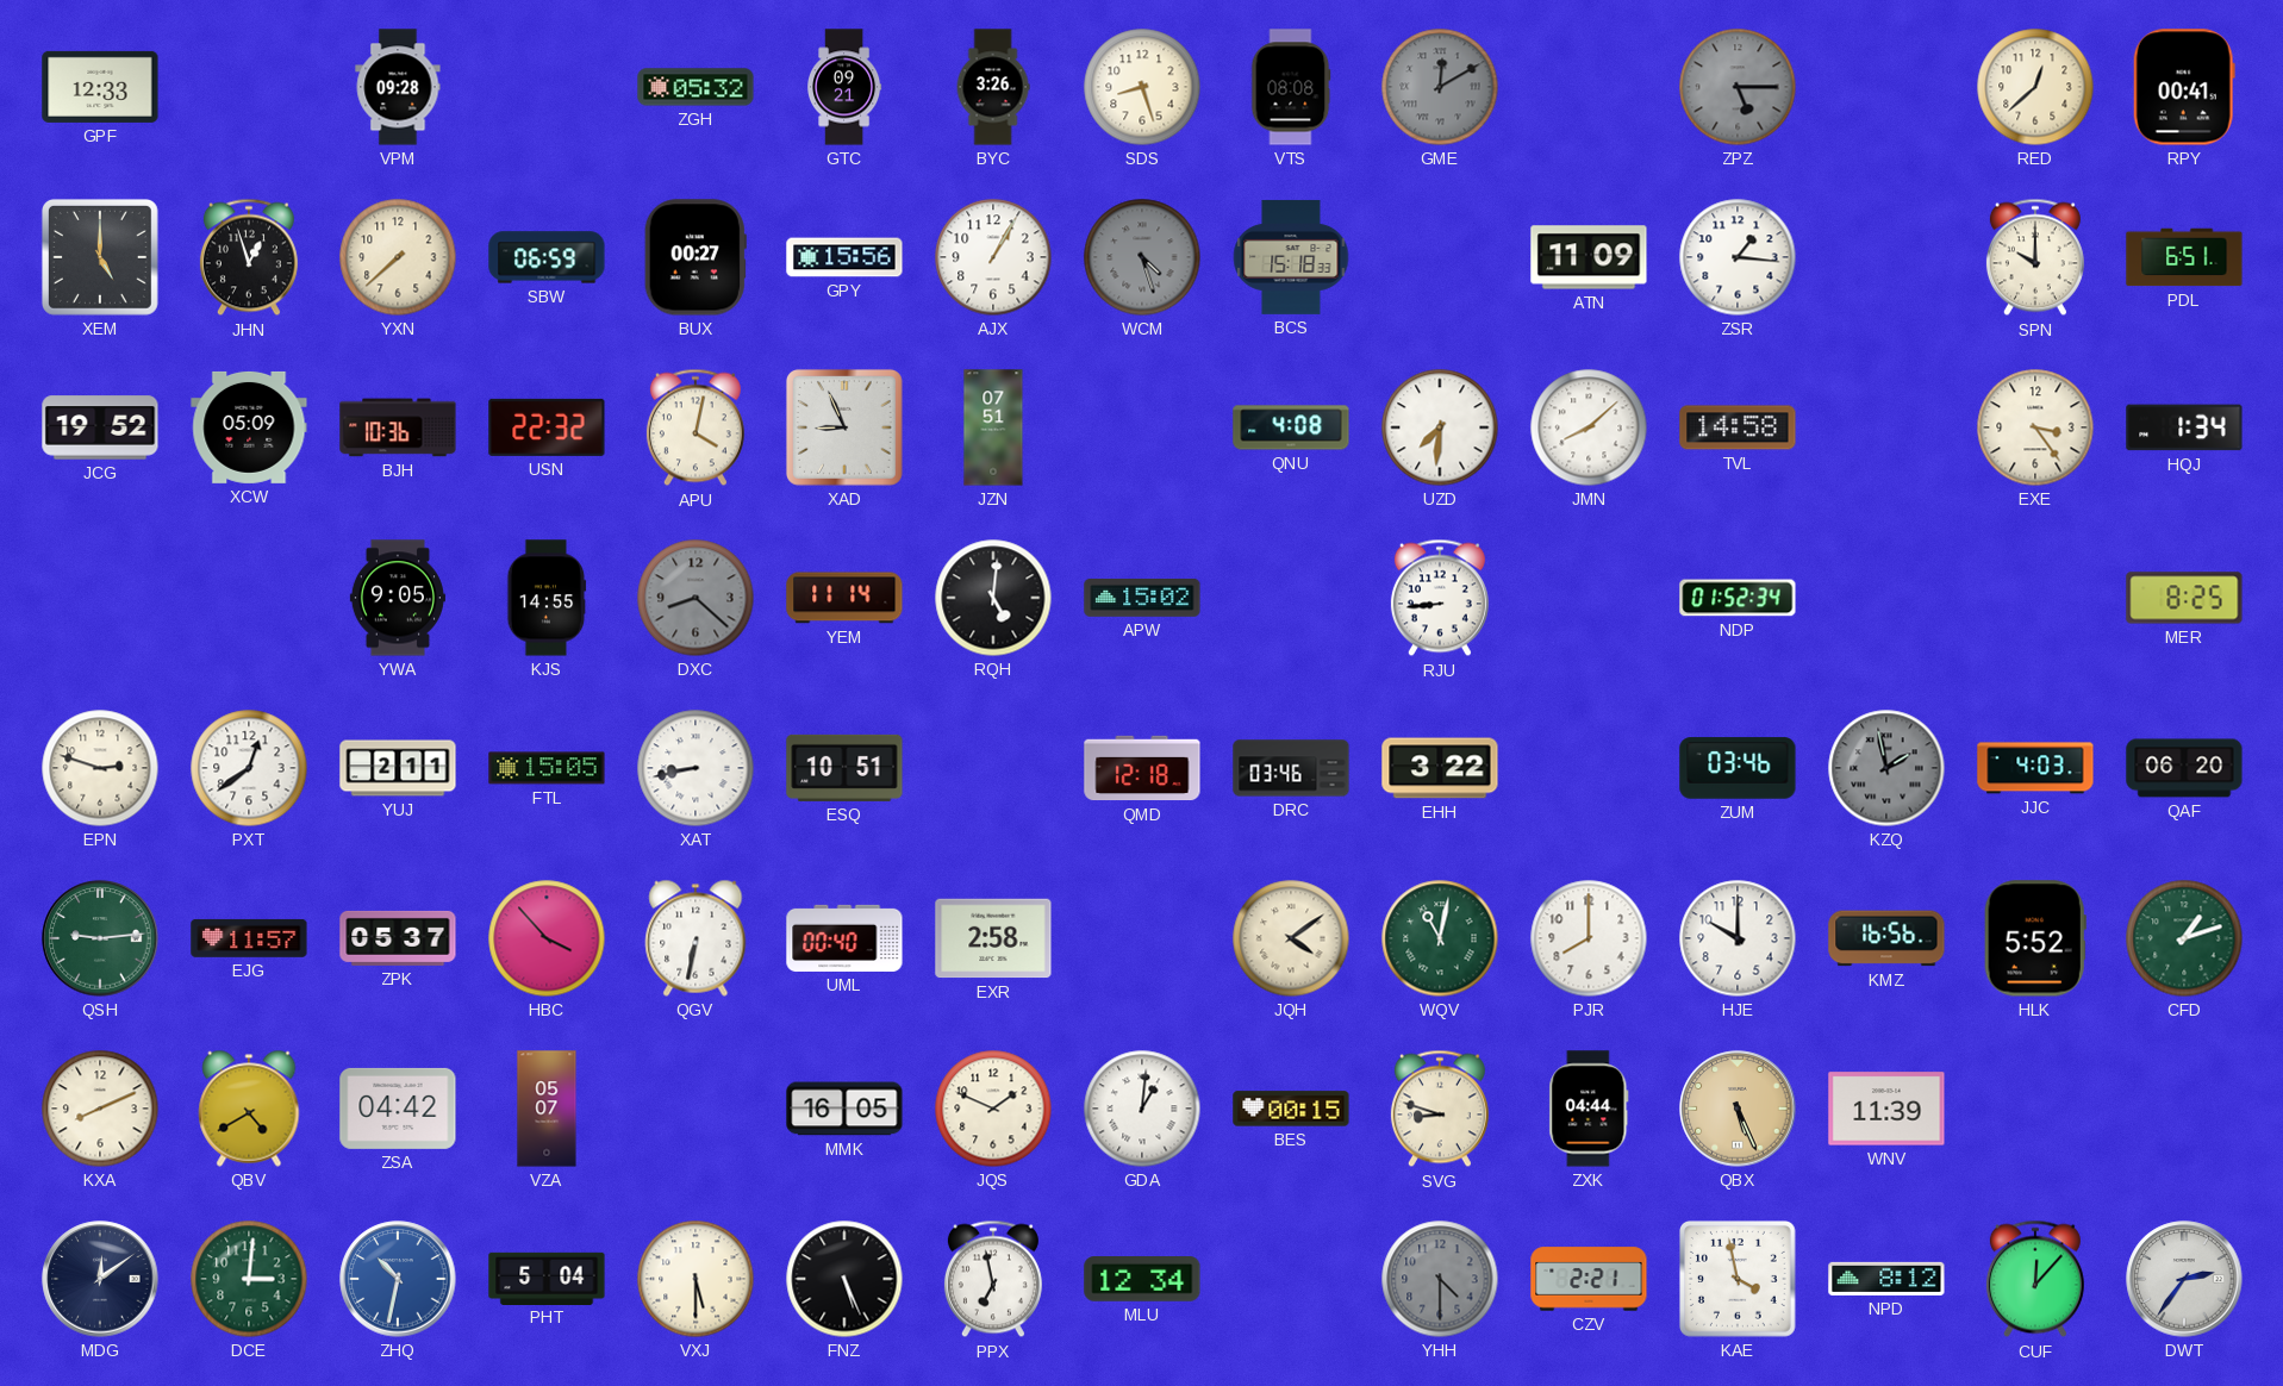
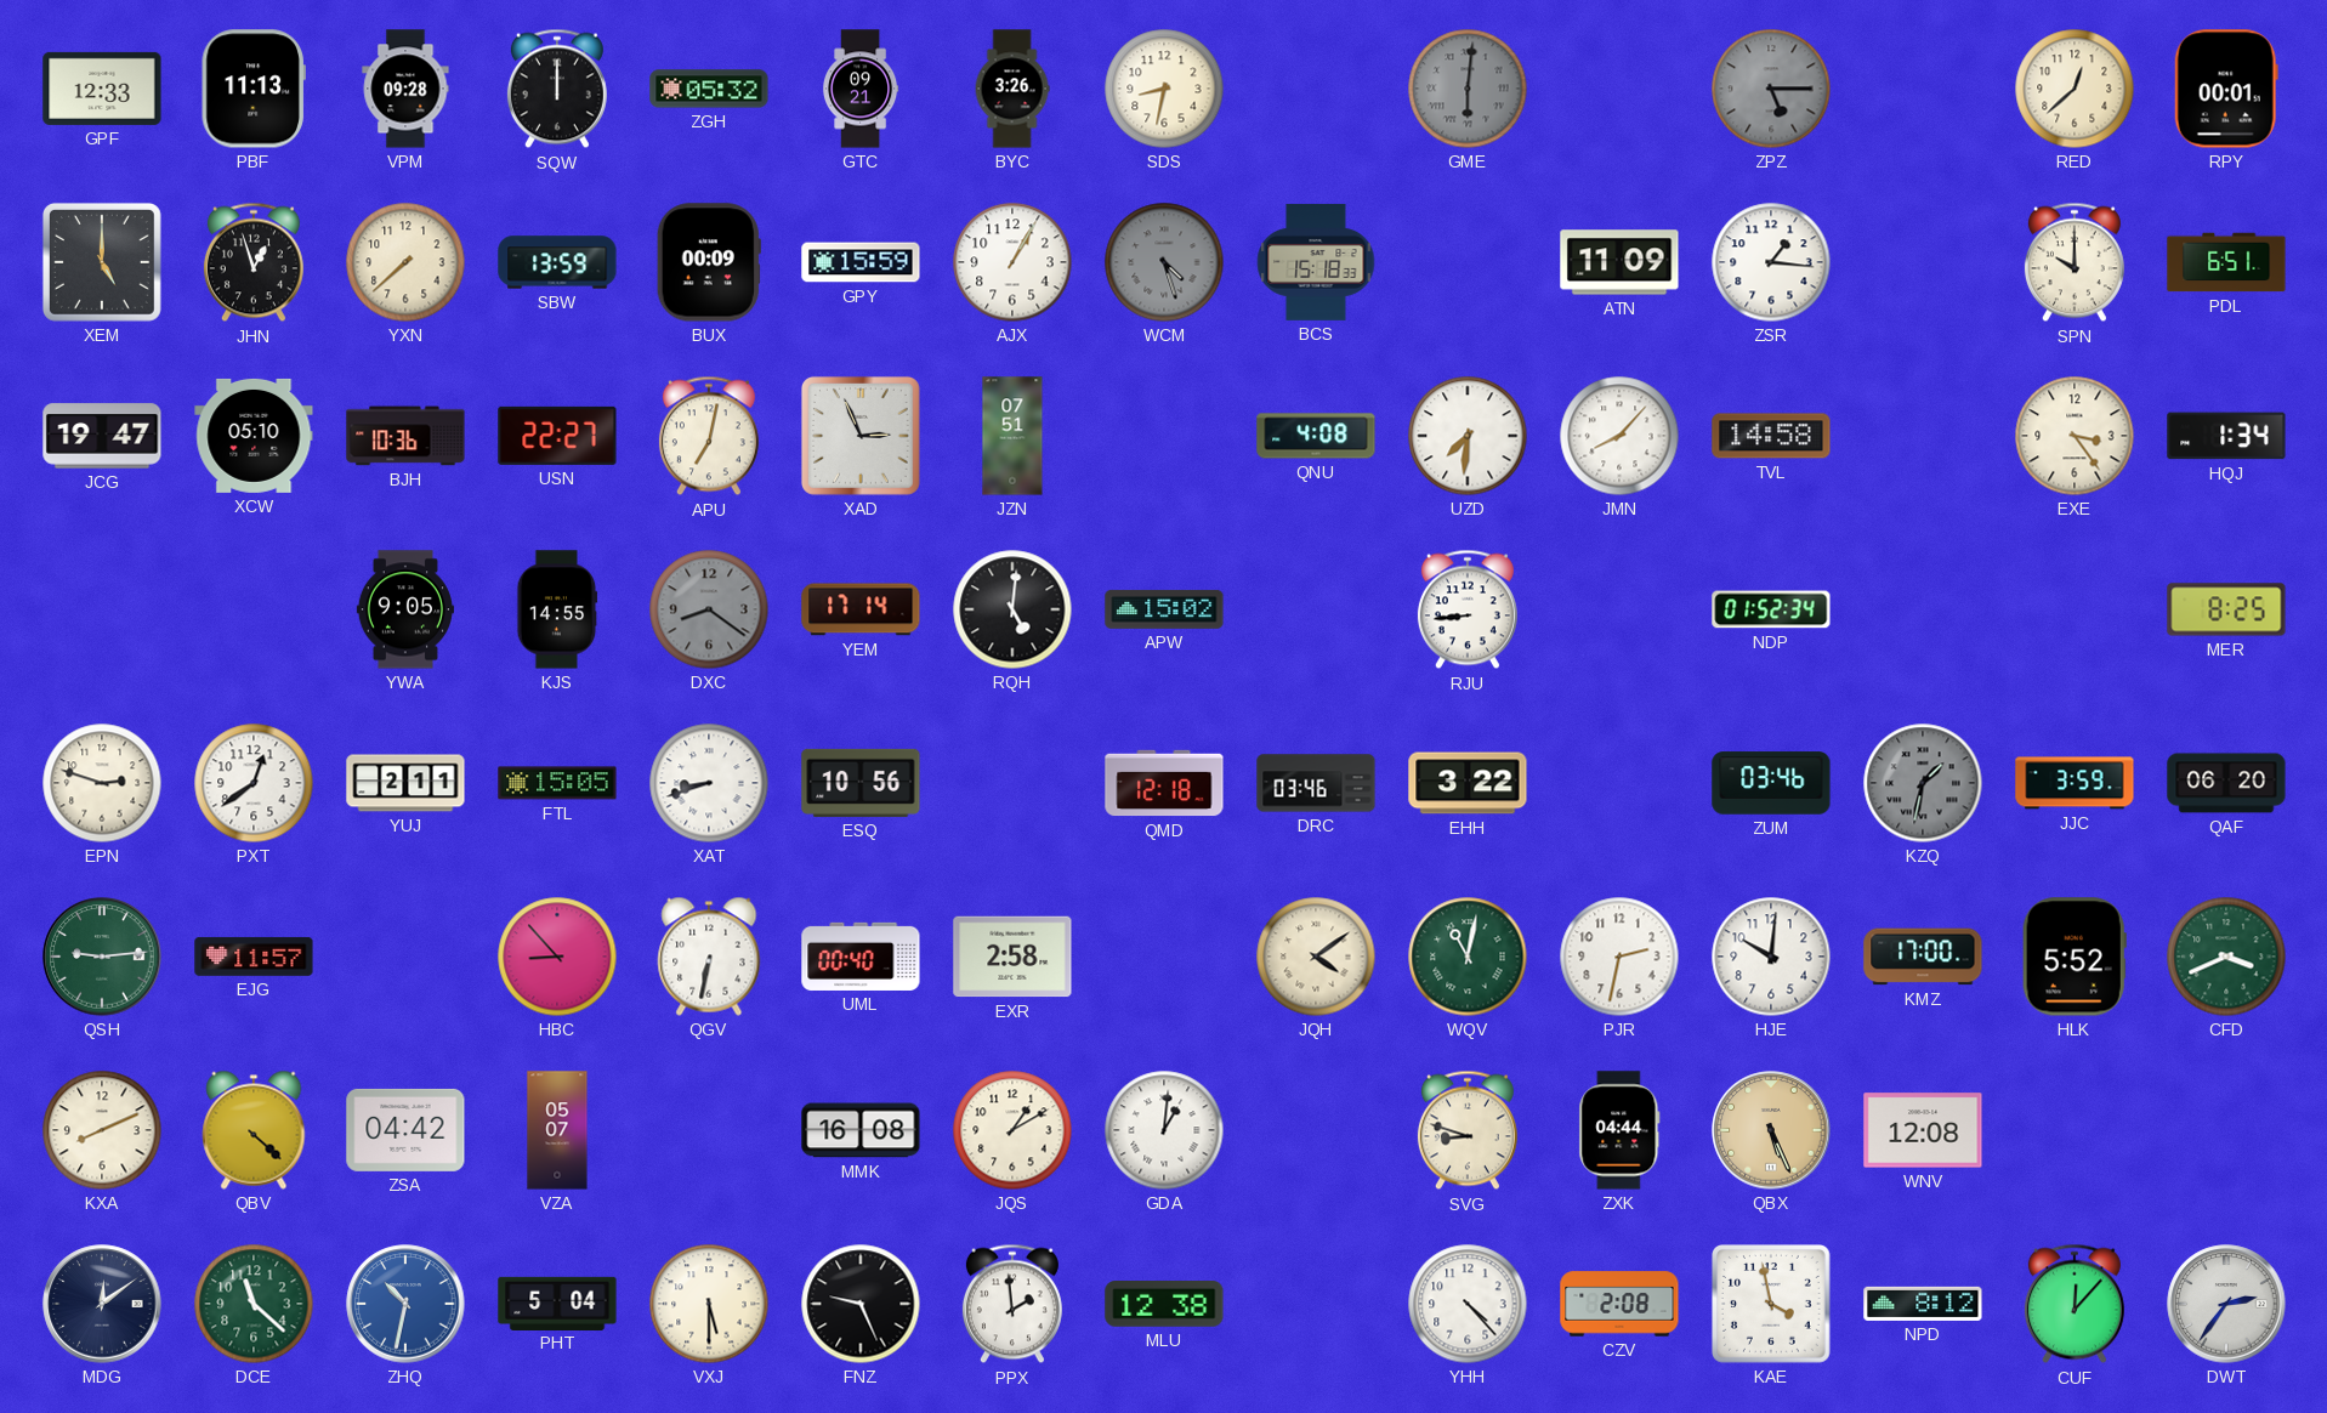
PBF: none -> 11:13 (254, 89)
SQW: none -> 12:00 (557, 89)
SDS: 8:27 -> 8:32 (1164, 89)
VTS: 08:08 -> none (1291, 87)
GME: 12:10 -> 6:01 (1468, 89)
RPY: 00:41 -> 00:01 (2226, 89)
SBW: 06:59 -> 13:59 (557, 262)
BUX: 00:27 -> 00:09 (709, 262)
GPY: 15:56 -> 15:59 (861, 262)
JCG: 19:52 -> 19:47 (102, 436)
XCW: 05:09 -> 05:10 (254, 436)
USN: 22:32 -> 22:27 (557, 436)
APU: 4:02 -> 7:02 (709, 436)
XAD: 8:56 -> 2:56 (861, 436)
JMN: 8:08 -> 8:07 (1619, 436)
DXC: 8:22 -> 8:21 (709, 609)
YEM: 11:14 -> 17:14 (861, 609)
XAT: 8:43 -> 8:42 (709, 783)
ESQ: 10:51 -> 10:56 (861, 783)
KZQ: 1:58 -> 1:32 (1923, 783)
JJC: 4:03 -> 3:59 (2075, 783)
ZPK: 05:37 -> none (398, 938)
HBC: 3:53 -> 8:53 (557, 957)
PJR: 8:00 -> 2:32 (1619, 957)
HJE: 10:00 -> 10:01 (1771, 957)
KMZ: 16:56 -> 17:00 (1923, 957)
CFD: 1:12 -> 3:41 (2226, 957)
QBV: 4:40 -> 4:22 (254, 1130)
MMK: 16:05 -> 16:08 (861, 1130)
JQS: 1:49 -> 1:10 (1012, 1130)
BES: 00:15 -> none (1291, 1109)
WNV: 11:39 -> 12:08 (1923, 1130)
DCE: 3:01 -> 11:22 (254, 1304)
FNZ: 5:26 -> 9:26 (861, 1304)
PPX: 6:58 -> 1:59 (1012, 1304)
MLU: 12:34 -> 12:38 (1164, 1305)
YHH: 4:30 -> 4:23 (1468, 1304)
YHH dial: grey -> white (1468, 1304)
CZV: 2:21 -> 2:08 (1619, 1304)
